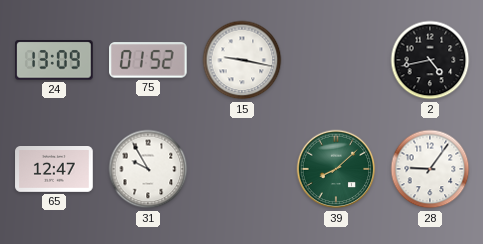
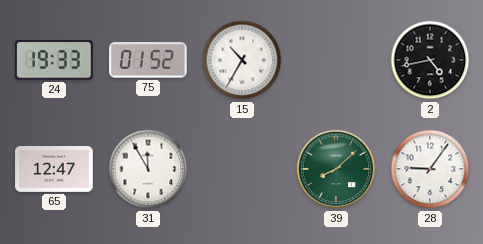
24: 13:09 -> 19:33 (55, 60)
15: 9:17 -> 10:35 (242, 60)
31: 9:55 -> 11:55 (148, 169)
